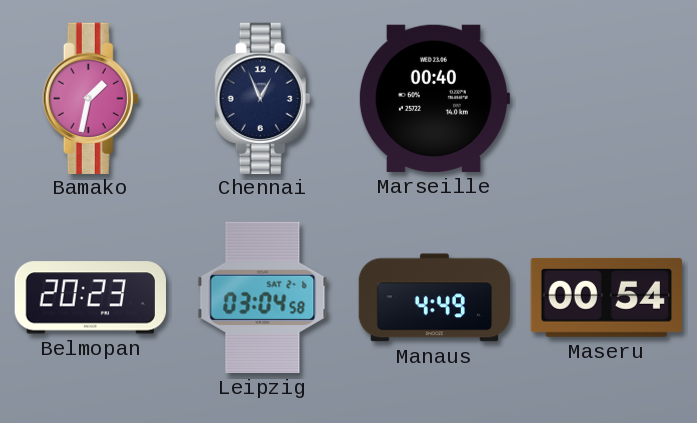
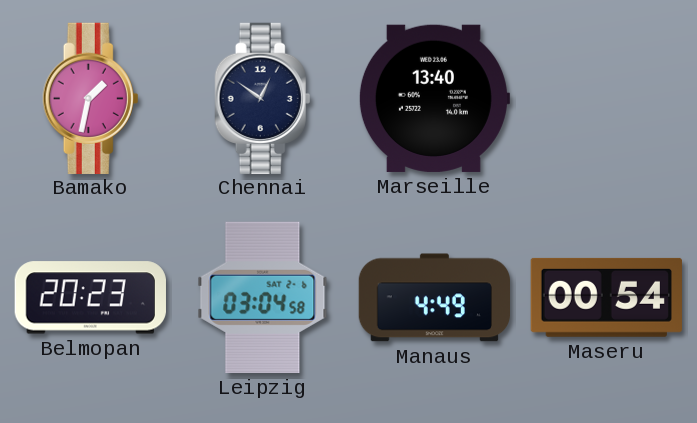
Chennai: 12:56 -> 12:51 (263, 98)
Marseille: 00:40 -> 13:40 (434, 98)
